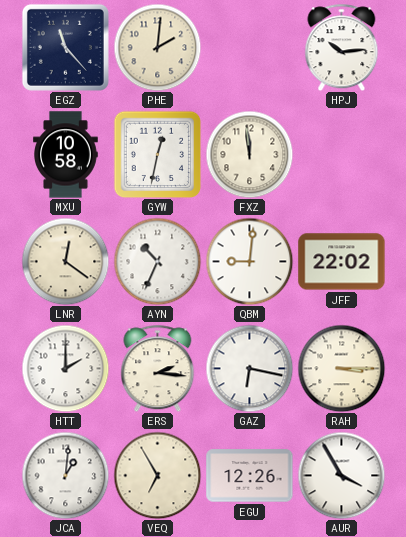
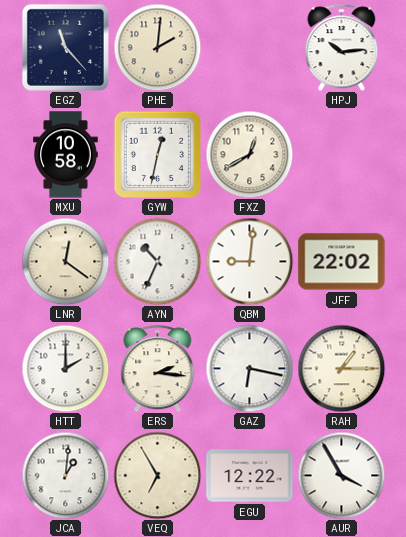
FXZ: 11:59 -> 12:40 (249, 154)
RAH: 3:15 -> 1:15 (341, 368)
EGU: 12:26 -> 12:22 (250, 476)
